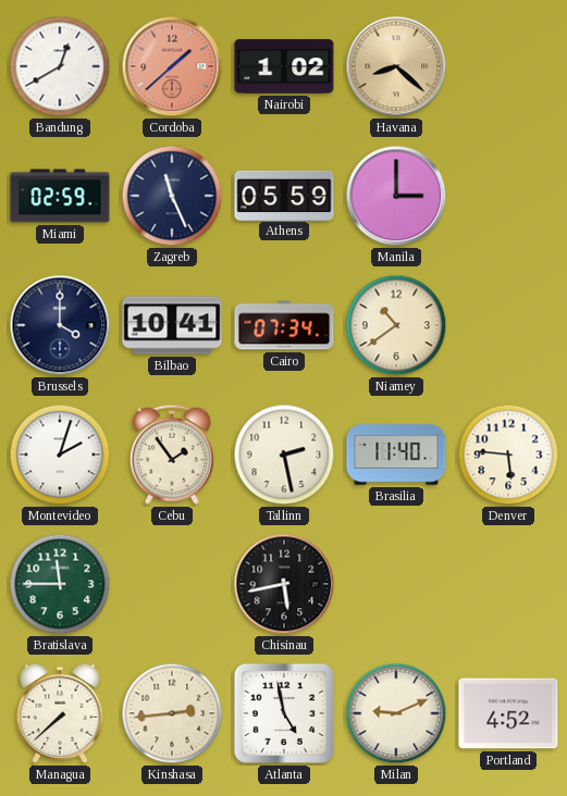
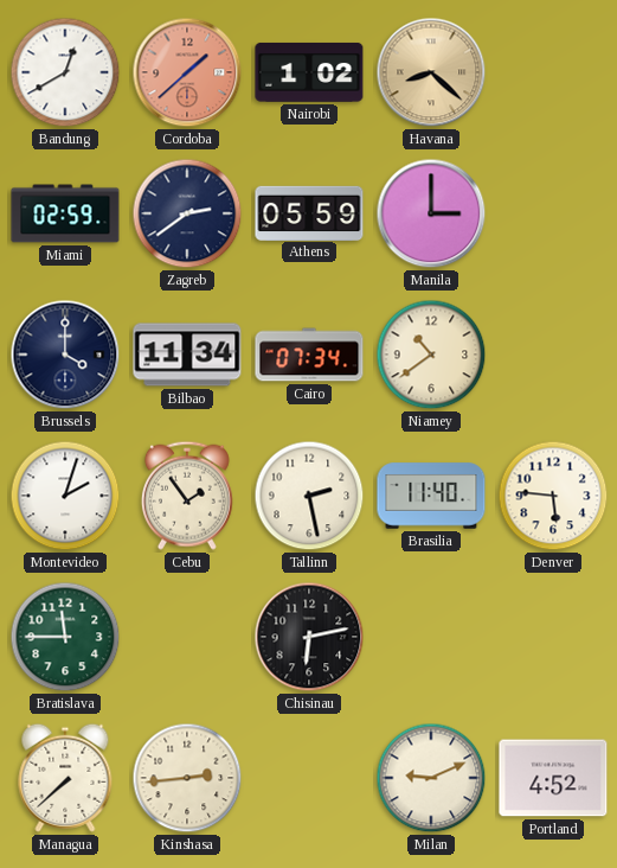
Zagreb: 11:26 -> 2:39 (187, 213)
Bilbao: 10:41 -> 11:34 (187, 355)
Chisinau: 5:43 -> 6:13 (309, 637)
Atlanta: 4:58 -> none (284, 713)
